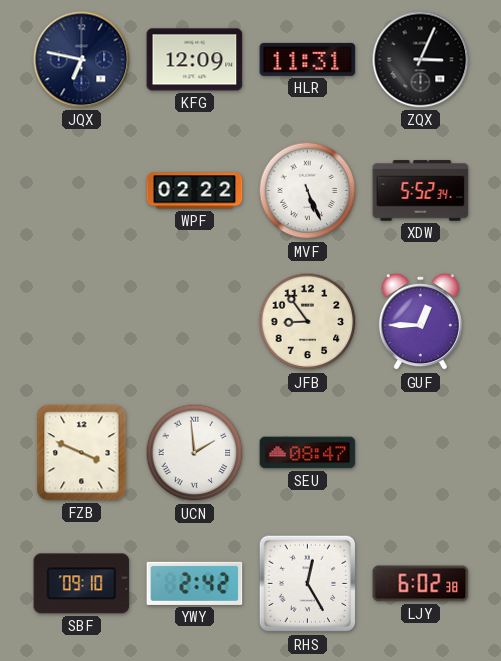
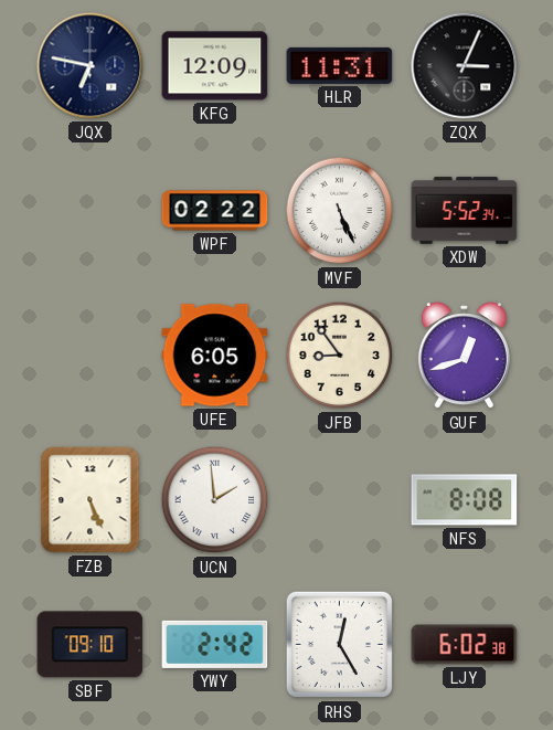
UFE: none -> 6:05 (215, 356)
GUF: 12:45 -> 12:42 (464, 356)
FZB: 3:49 -> 5:26 (91, 500)
SEU: 08:47 -> none (308, 453)
NFS: none -> 8:08 (465, 500)
